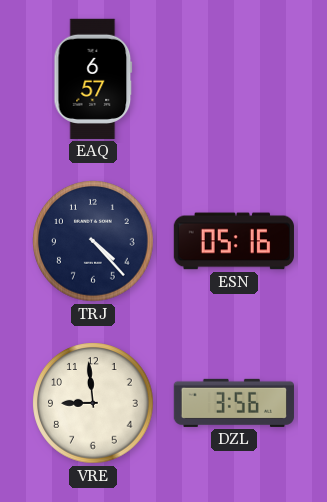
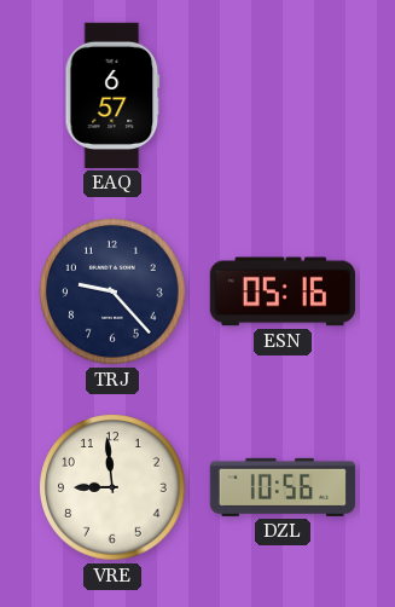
TRJ: 4:23 -> 9:23 (112, 291)
DZL: 3:56 -> 10:56 (283, 487)
